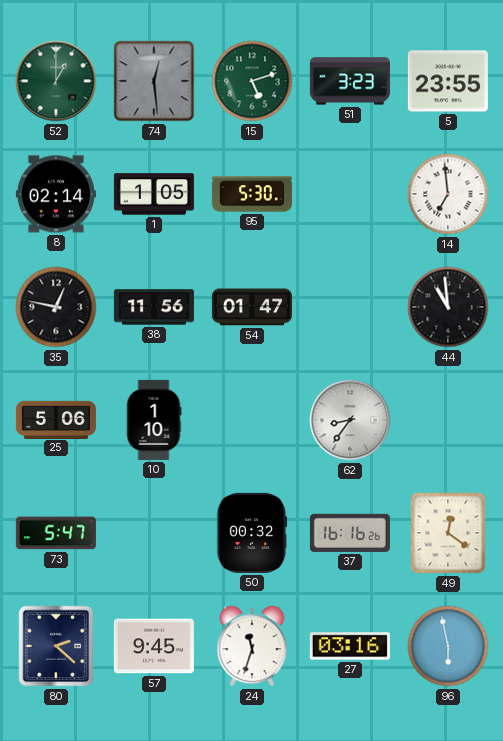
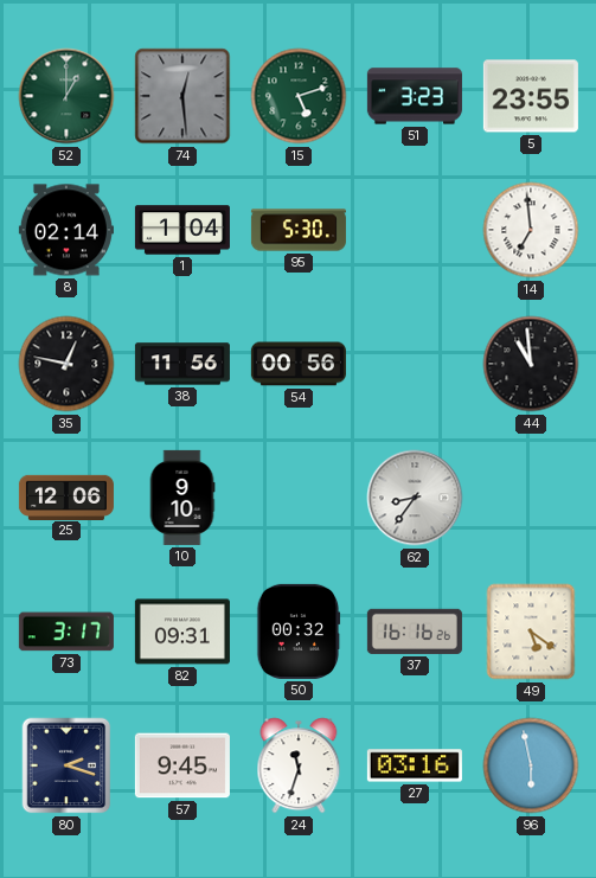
1: 1:05 -> 1:04 (182, 230)
54: 01:47 -> 00:56 (299, 364)
25: 5:06 -> 12:06 (66, 496)
10: 1:10 -> 9:10 (182, 498)
73: 5:47 -> 3:17 (66, 632)
82: none -> 09:31 (182, 632)
49: 12:21 -> 5:21 (531, 632)
80: 2:22 -> 2:18 (66, 765)
